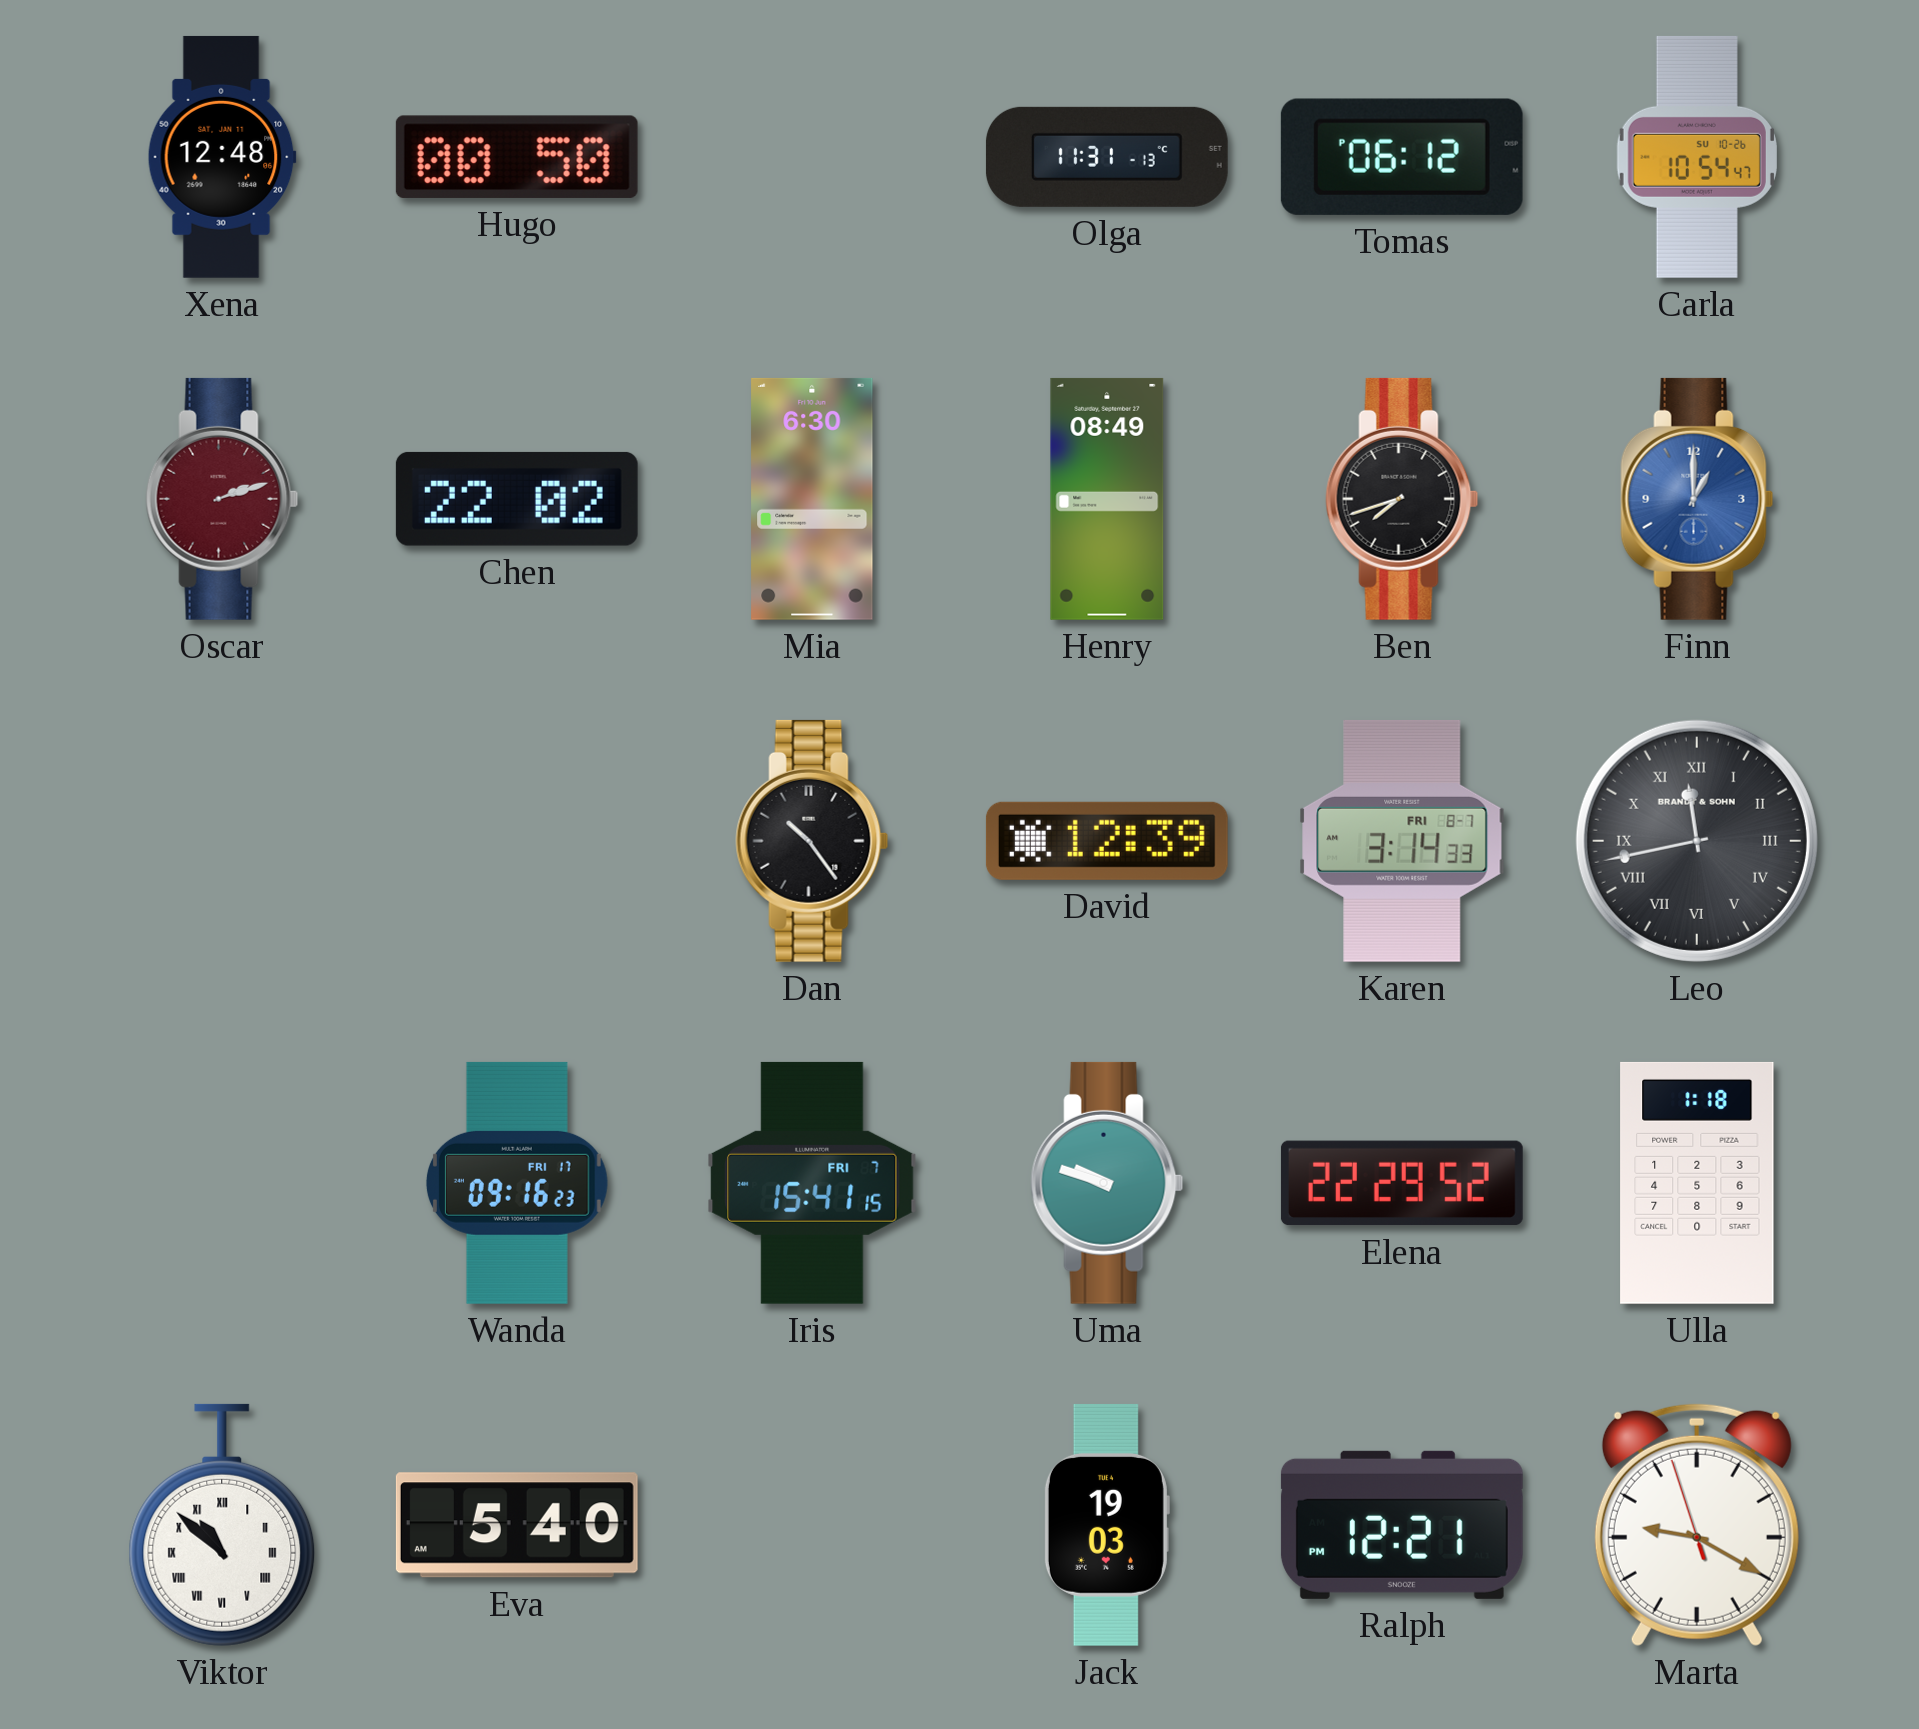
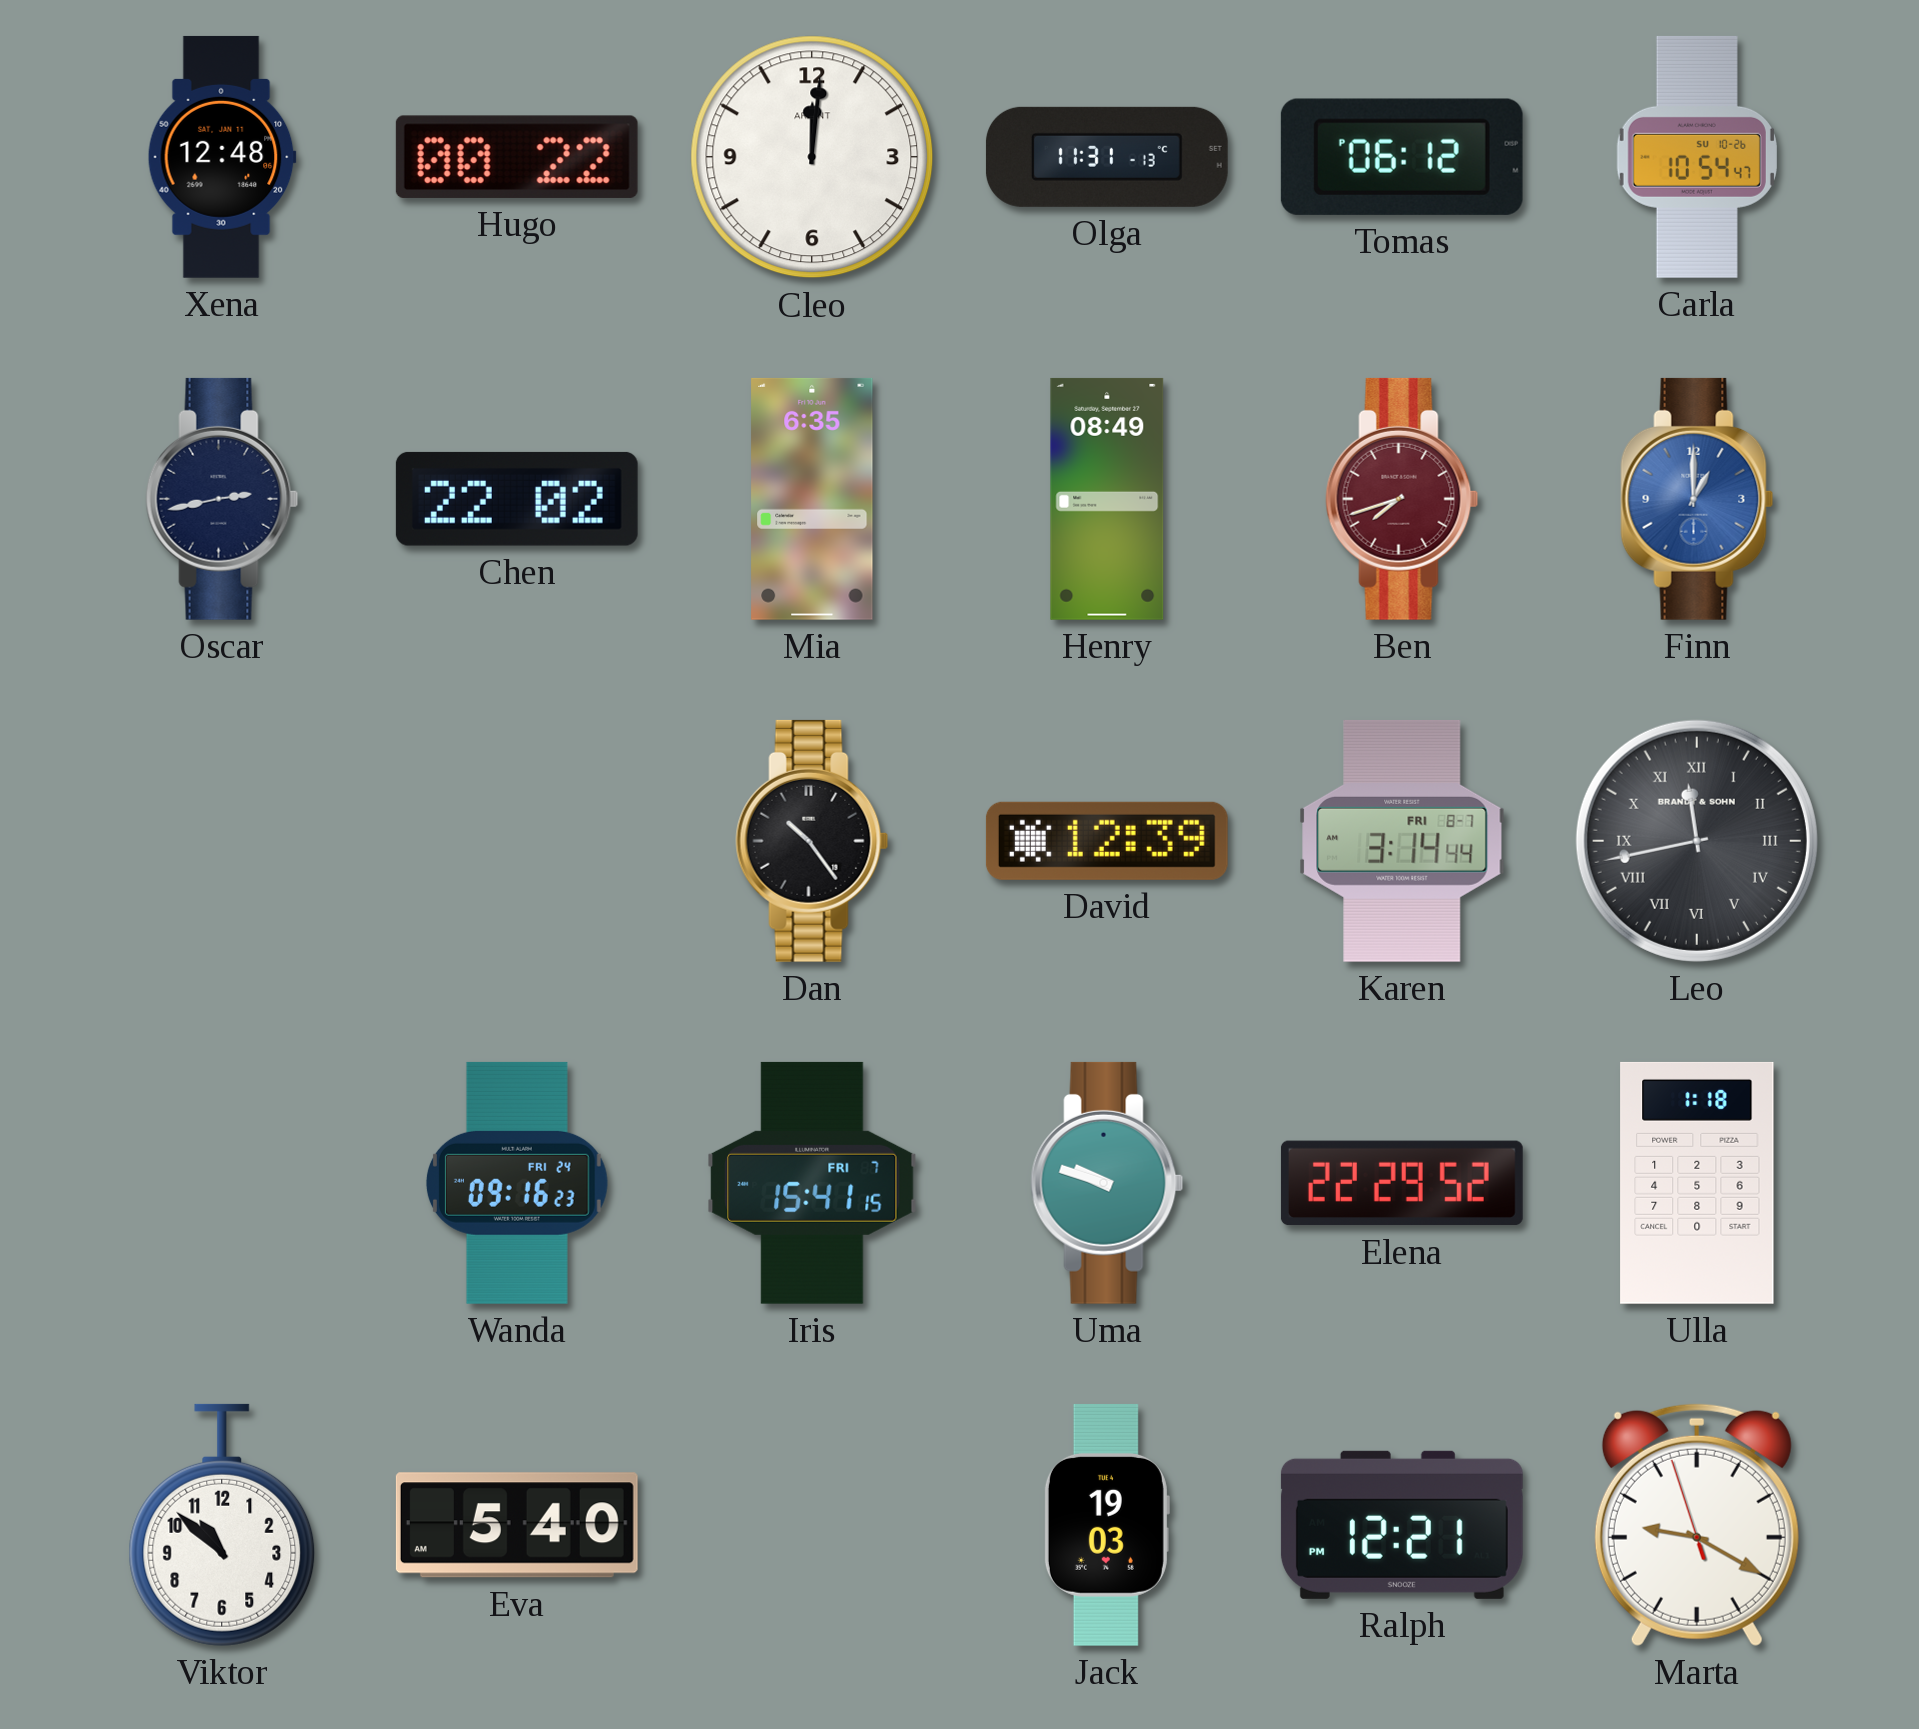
Hugo: 00:50 -> 00:22 (517, 157)
Cleo: none -> 12:01 (812, 157)
Oscar: 2:12 -> 2:43 (222, 499)
Oscar dial: burgundy -> navy (222, 499)
Mia: 6:30 -> 6:35 (812, 499)
Ben dial: black -> burgundy (1402, 499)
Karen: 3:14:33 -> 3:14:44 (1402, 841)
Wanda date: FRI 17 -> FRI 24 (517, 1183)
Viktor numerals: Roman -> Arabic (222, 1525)
